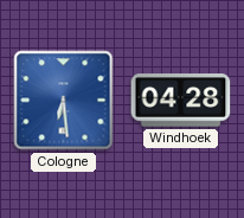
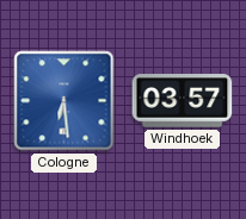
Windhoek: 04:28 -> 03:57 (183, 101)
